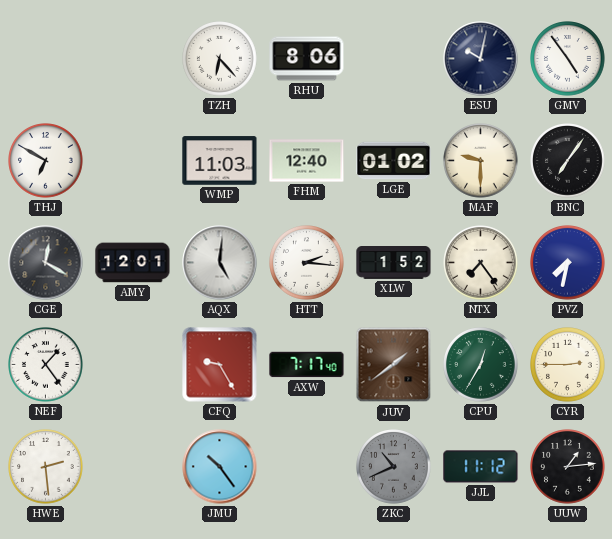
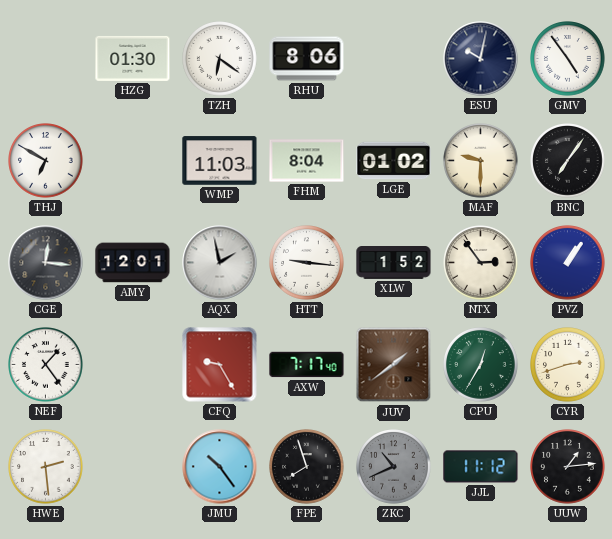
HZG: none -> 01:30 (133, 58)
TZH: 6:23 -> 6:21 (220, 59)
FHM: 12:40 -> 8:04 (307, 161)
CGE: 12:20 -> 12:16 (46, 263)
AQX: 5:01 -> 1:58 (220, 263)
HTT: 2:16 -> 9:16 (307, 263)
NTX: 7:24 -> 2:54 (481, 263)
PVZ: 7:32 -> 1:06 (568, 263)
CYR: 2:45 -> 2:42 (568, 365)
FPE: none -> 7:57 (307, 467)
